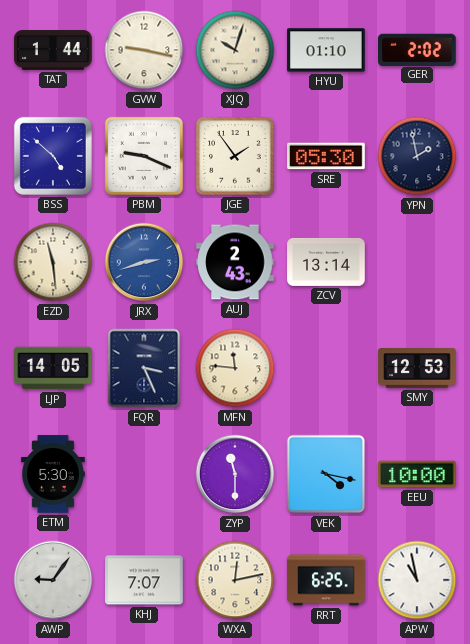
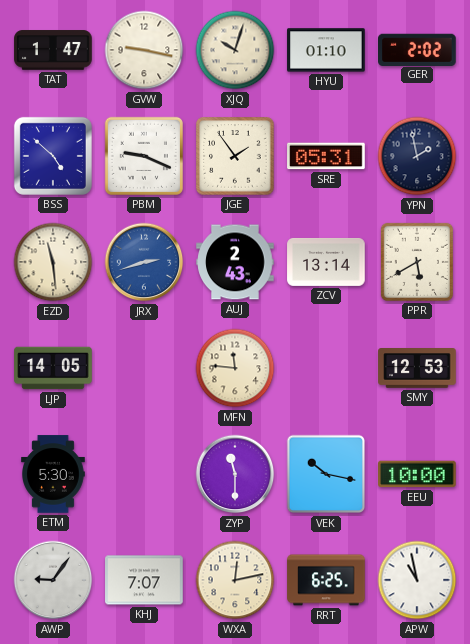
TAT: 1:44 -> 1:47 (53, 50)
SRE: 05:30 -> 05:31 (326, 156)
PPR: none -> 5:40 (417, 262)
FQR: 3:26 -> none (144, 368)
VEK: 4:17 -> 10:17 (326, 474)
